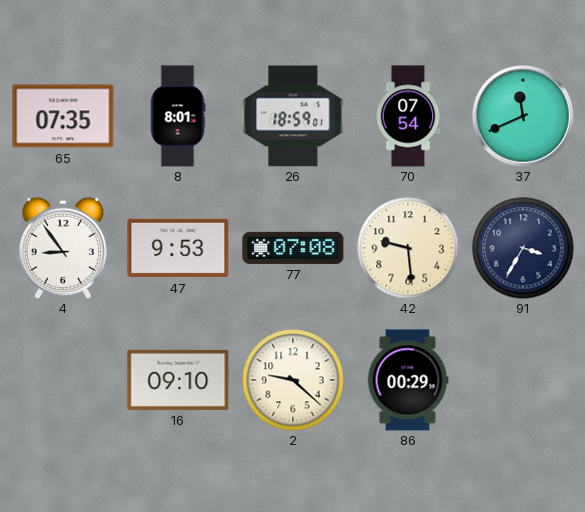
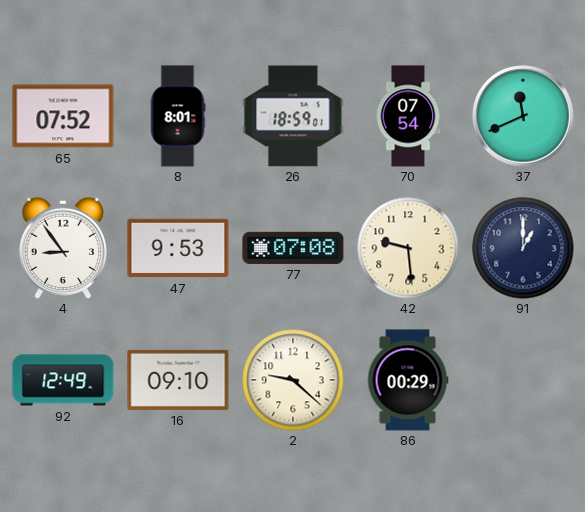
65: 07:35 -> 07:52 (63, 116)
91: 3:35 -> 1:00 (523, 248)
92: none -> 12:49 (63, 380)
